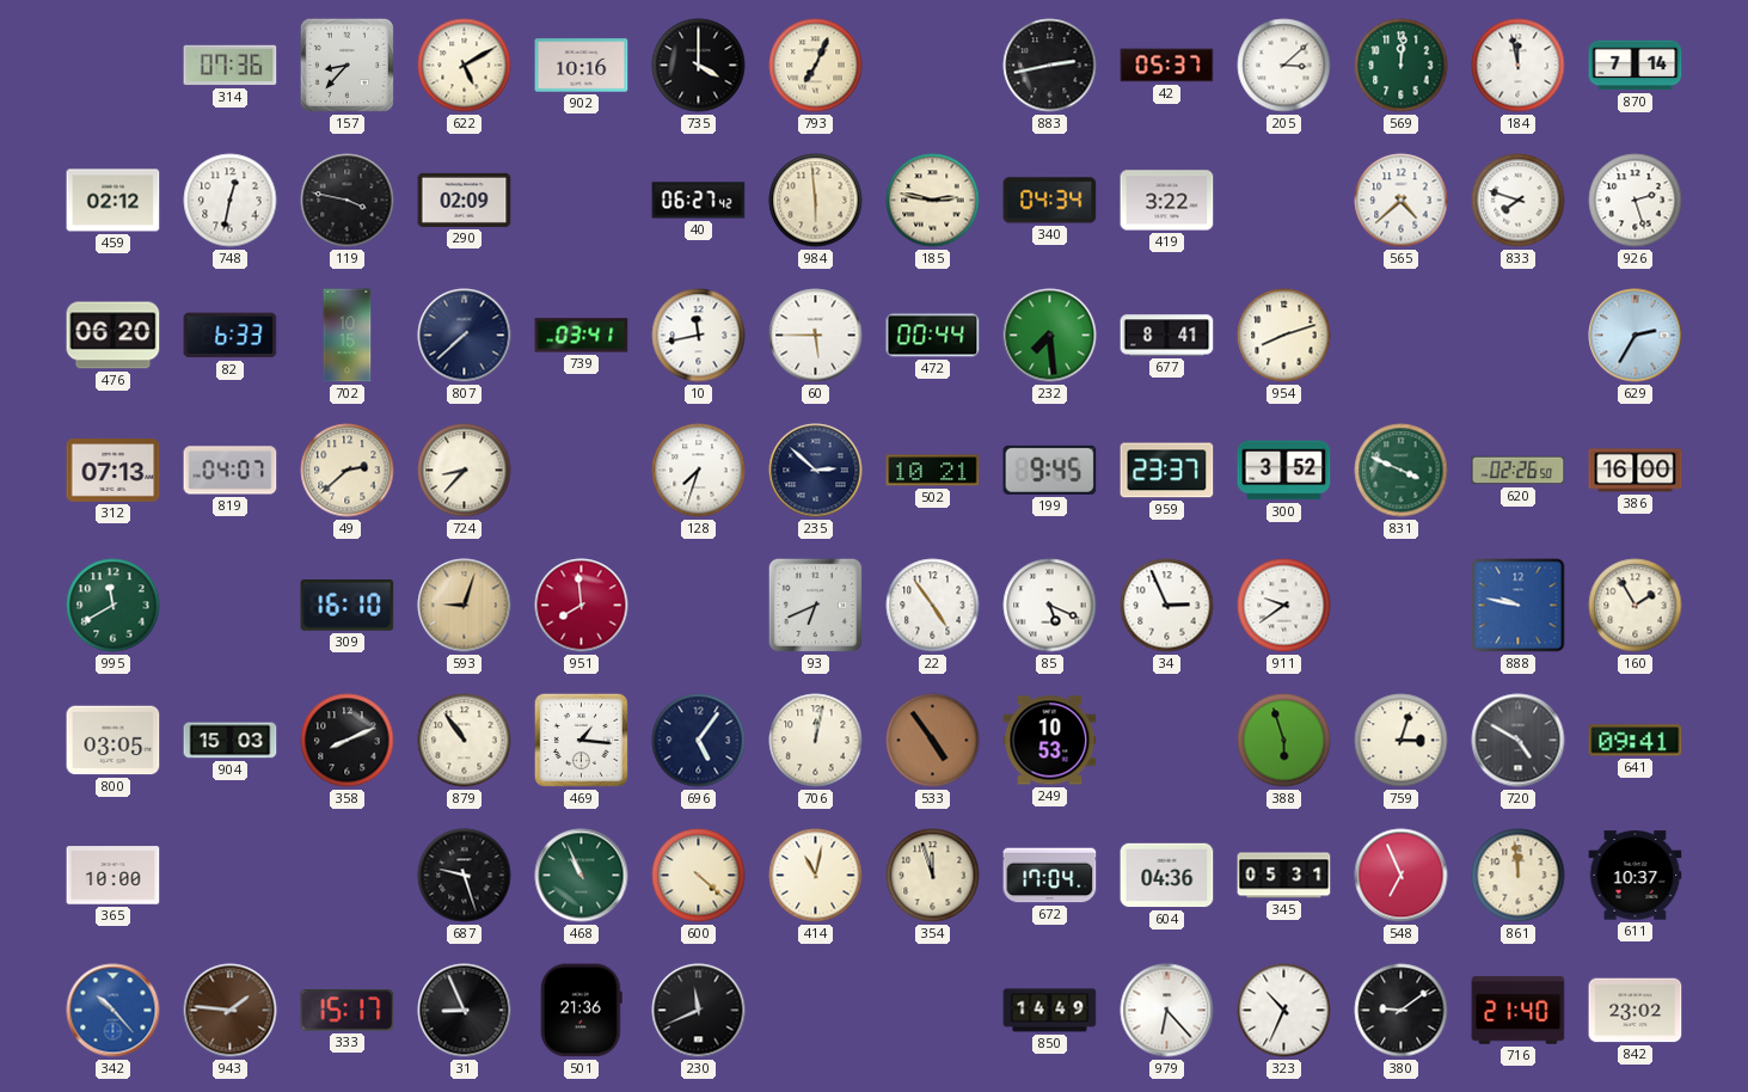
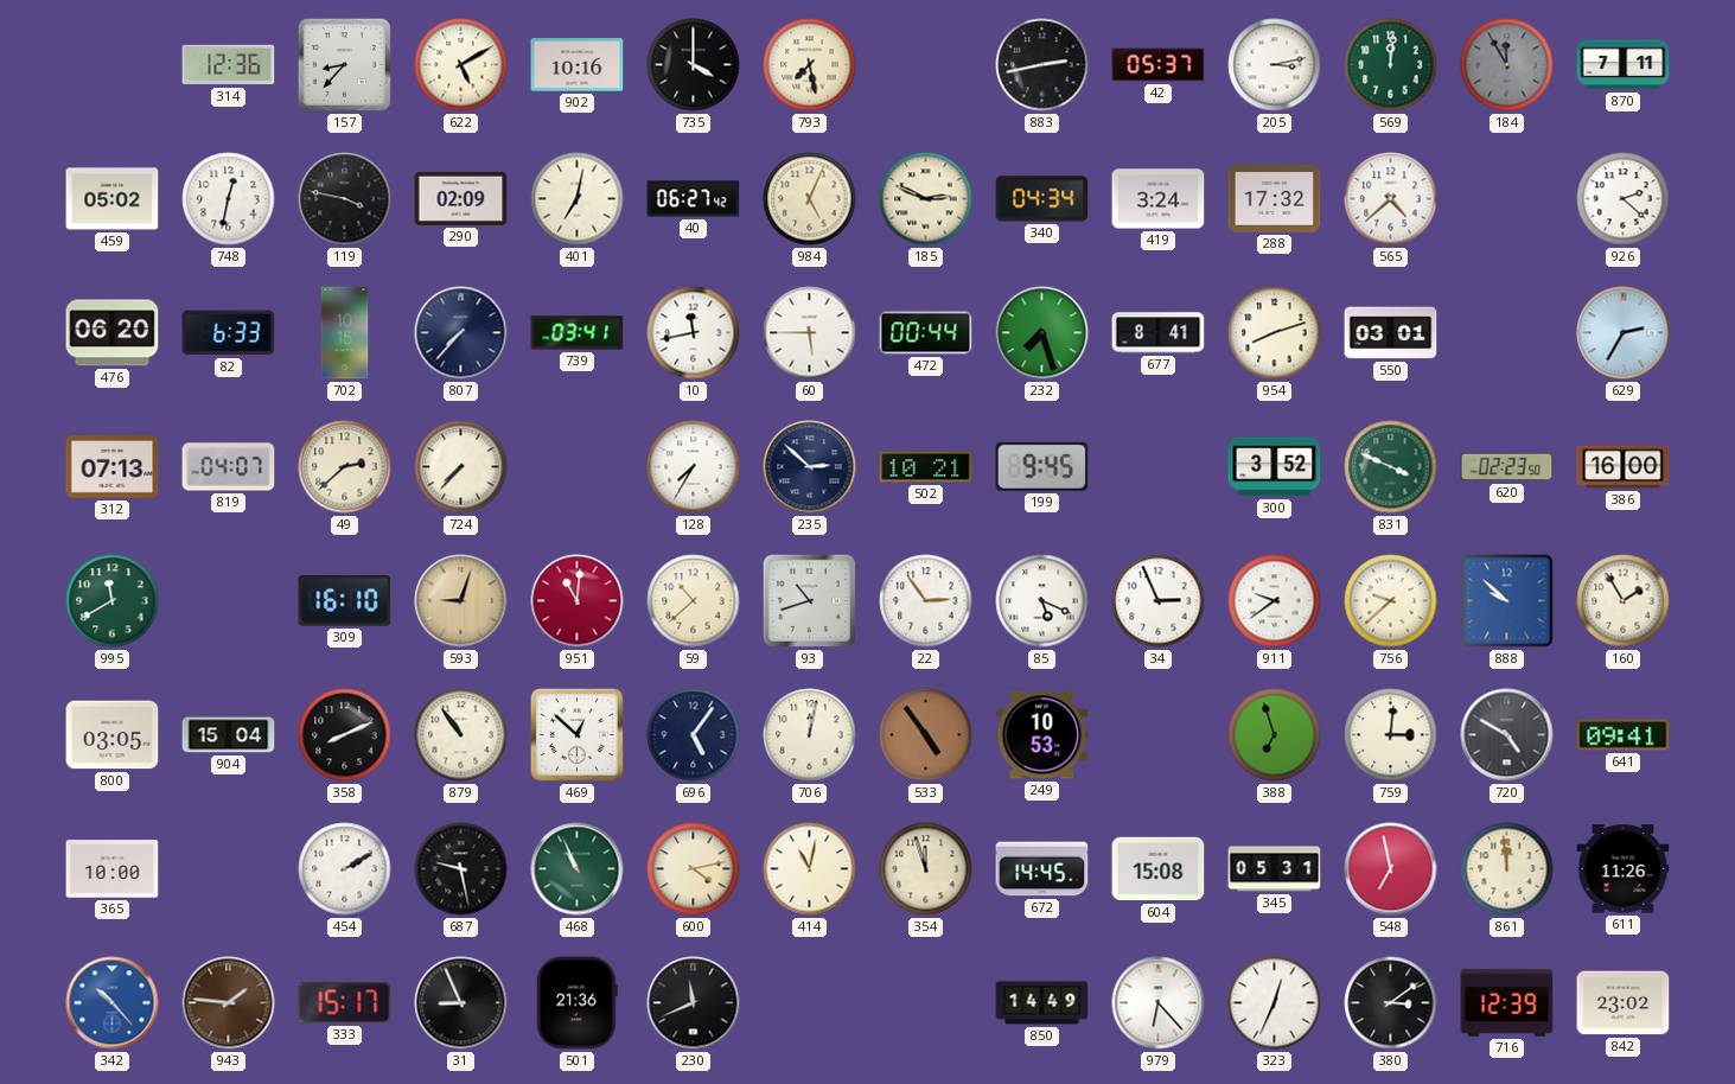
314: 07:36 -> 12:36 (229, 65)
793: 7:04 -> 7:28 (810, 65)
205: 3:08 -> 3:13 (1275, 65)
184: 11:58 -> 11:55 (1507, 65)
184 dial: white -> grey (1507, 65)
870: 7:14 -> 7:11 (1624, 65)
459: 02:12 -> 05:02 (113, 199)
401: none -> 7:02 (578, 199)
984: 5:59 -> 5:04 (810, 199)
185: 2:47 -> 2:49 (926, 199)
419: 3:22 -> 3:24 (1159, 199)
288: none -> 17:32 (1275, 198)
833: 7:48 -> none (1519, 201)
926: 2:27 -> 2:22 (1624, 199)
807: 7:38 -> 7:37 (461, 333)
232: 7:29 -> 7:27 (1042, 333)
550: none -> 03:01 (1391, 333)
724: 8:37 -> 7:37 (461, 467)
128: 7:33 -> 7:35 (694, 467)
959: 23:37 -> none (1167, 471)
620: 02:26 -> 02:23 (1507, 467)
951: 7:59 -> 11:01 (578, 601)
59: none -> 10:38 (694, 601)
93: 6:41 -> 10:42 (809, 600)
22: 4:54 -> 2:54 (926, 601)
756: none -> 9:38 (1391, 601)
888: 9:47 -> 9:52 (1507, 601)
904: 15:03 -> 15:04 (229, 735)
469: 1:16 -> 12:52 (576, 734)
388: 5:57 -> 6:57 (1275, 735)
759: 3:03 -> 3:01 (1391, 735)
454: none -> 2:10 (345, 869)
687: 9:27 -> 9:28 (461, 869)
600: 4:22 -> 4:13 (694, 869)
672: 17:04 -> 14:45 (1042, 869)
604: 04:36 -> 15:08 (1159, 869)
548: 6:56 -> 6:58 (1391, 869)
611: 10:37 -> 11:26 (1624, 869)
323: 10:34 -> 12:34 (1275, 1003)
380: 9:09 -> 3:09 (1391, 1003)
716: 21:40 -> 12:39 (1507, 1003)
